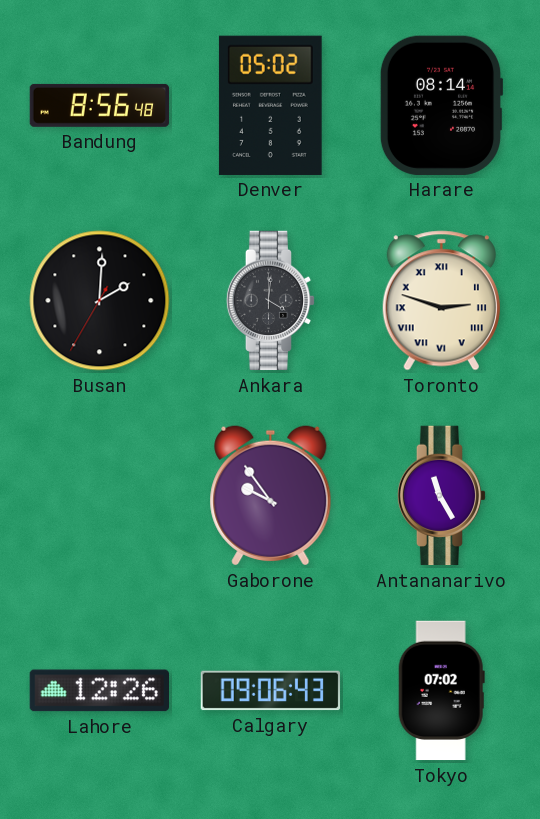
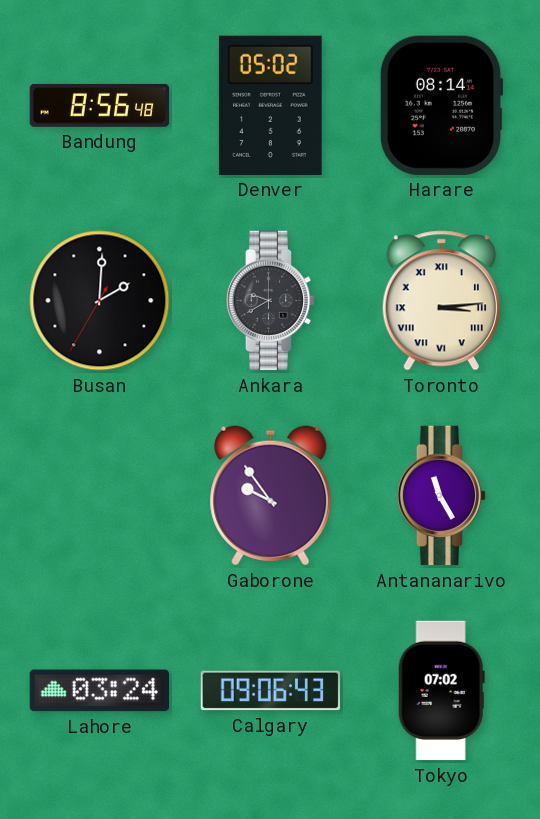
Ankara: 4:01 -> 9:40 (271, 301)
Toronto: 2:48 -> 3:14 (441, 301)
Lahore: 12:26 -> 03:24 (99, 691)
